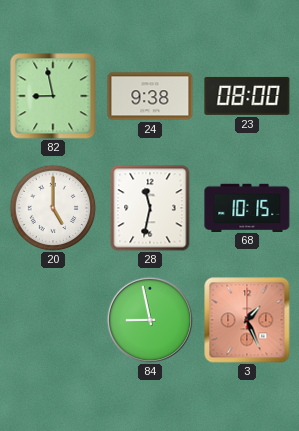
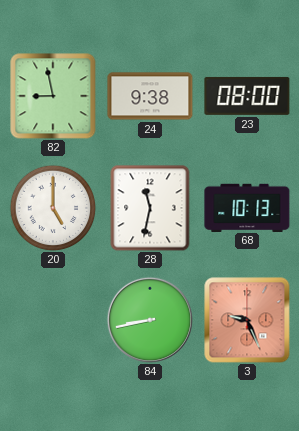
68: 10:15 -> 10:13 (247, 207)
84: 8:58 -> 8:43 (149, 319)
3: 1:26 -> 9:26 (247, 320)
